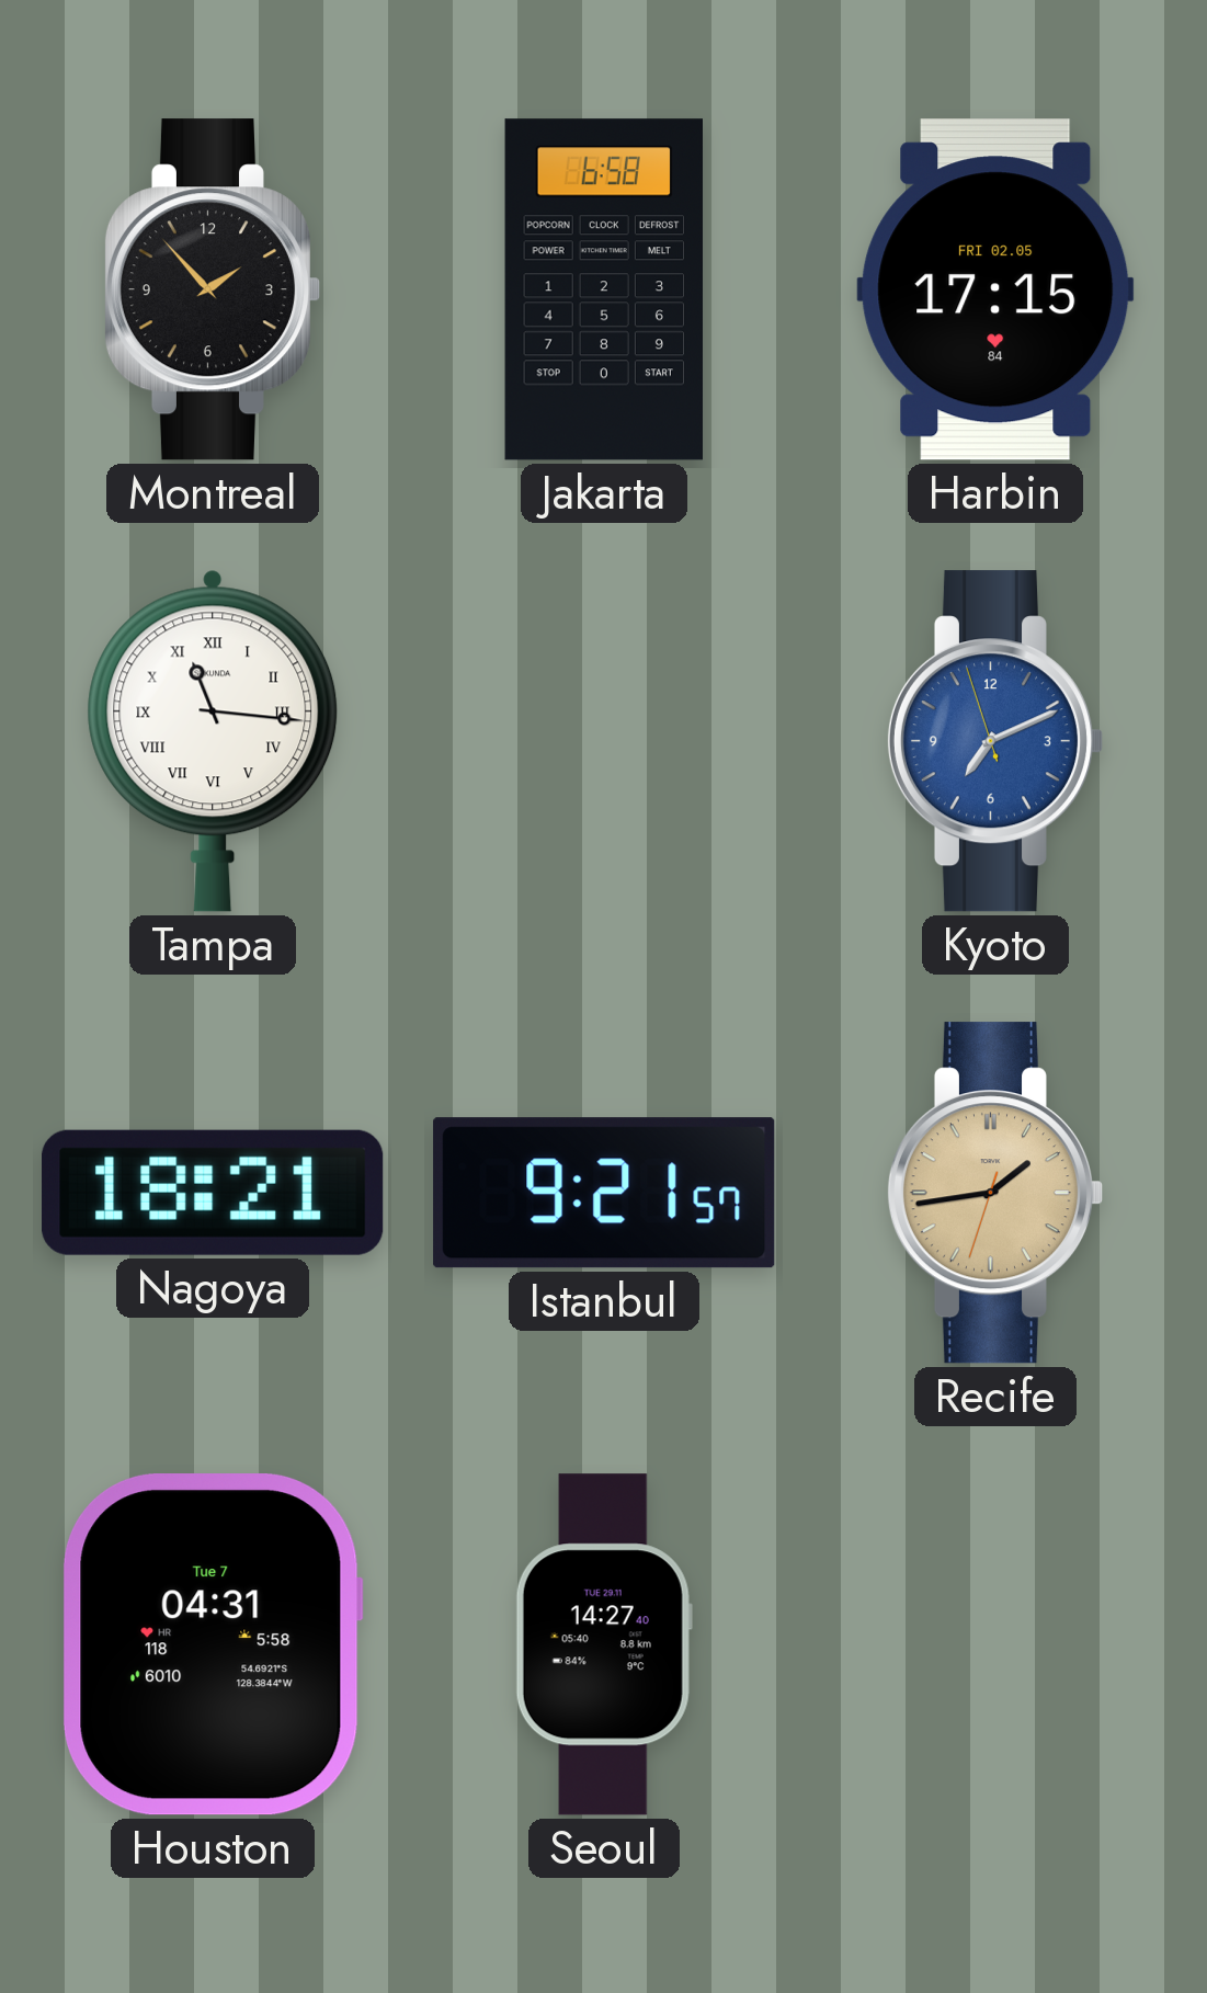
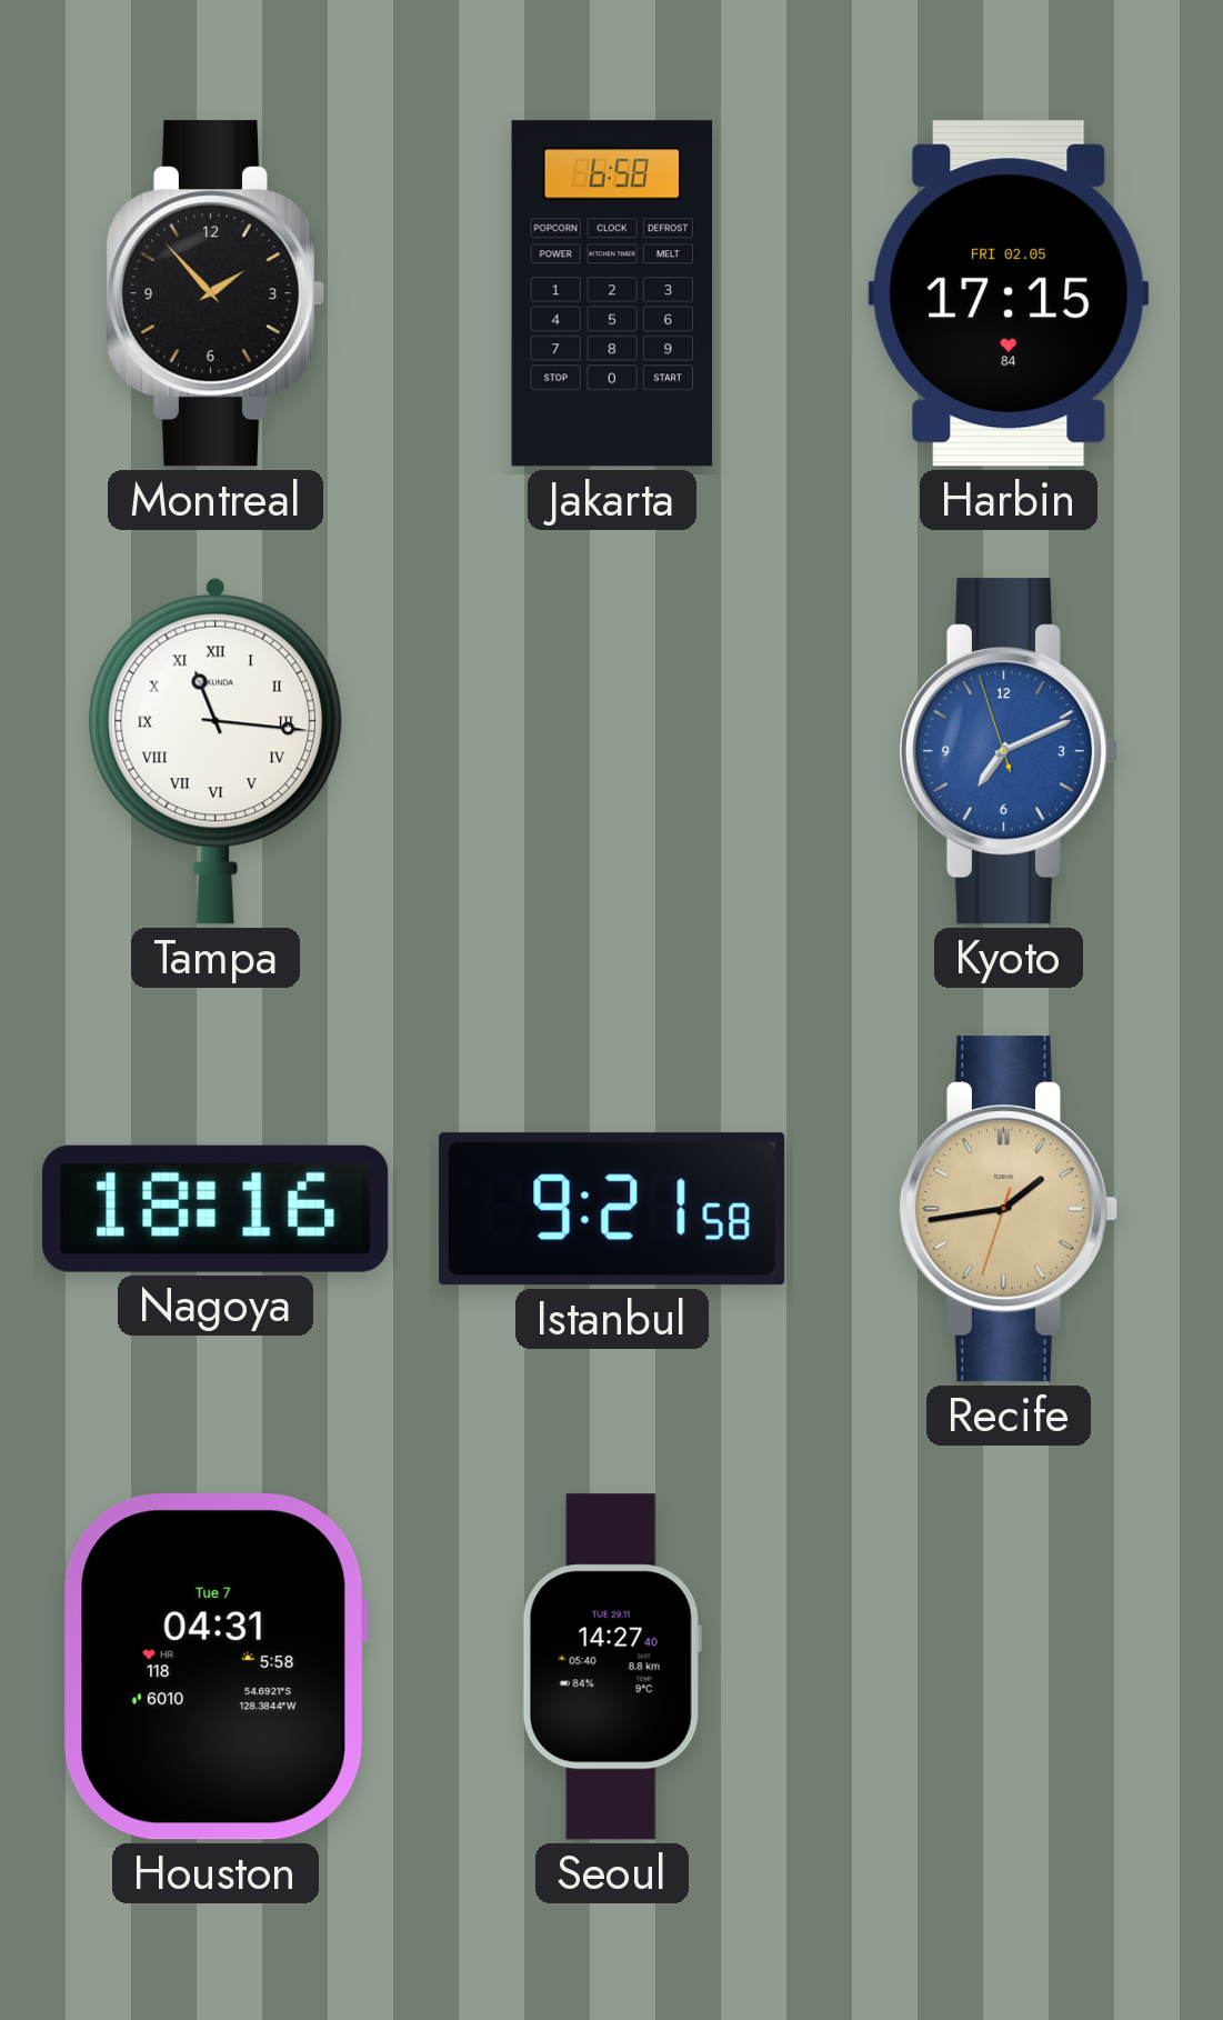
Nagoya: 18:21 -> 18:16 (215, 1209)
Istanbul: 9:21:57 -> 9:21:58 (612, 1209)
